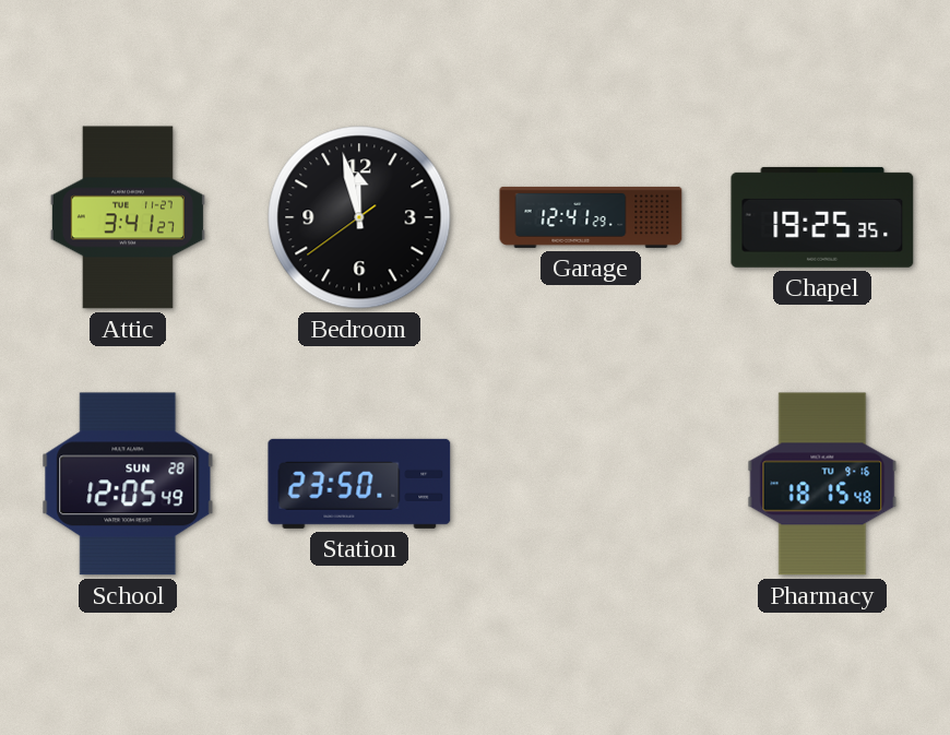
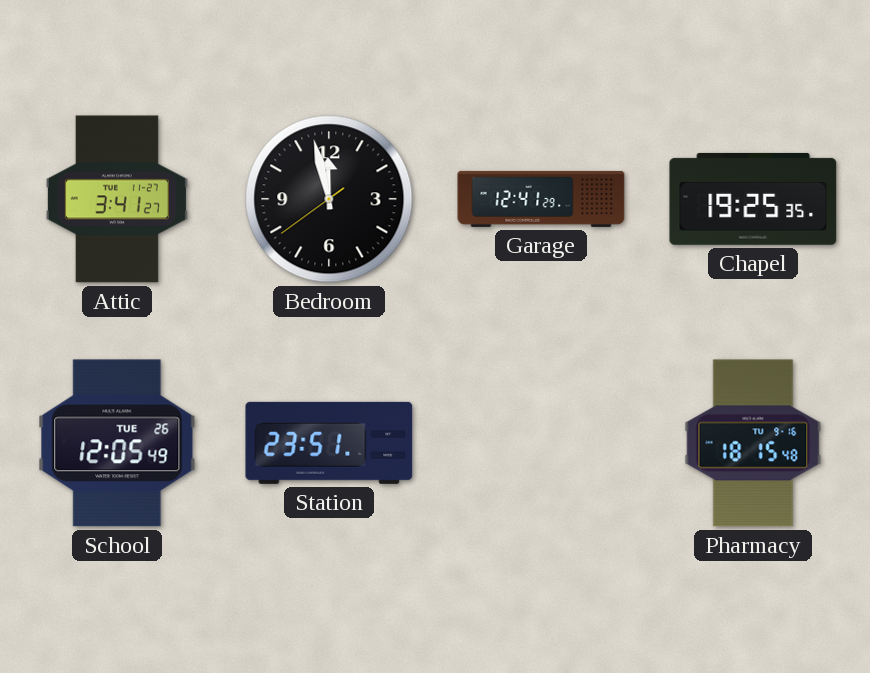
School date: SUN 28 -> TUE 26 (117, 443)
Station: 23:50 -> 23:51 (329, 443)
